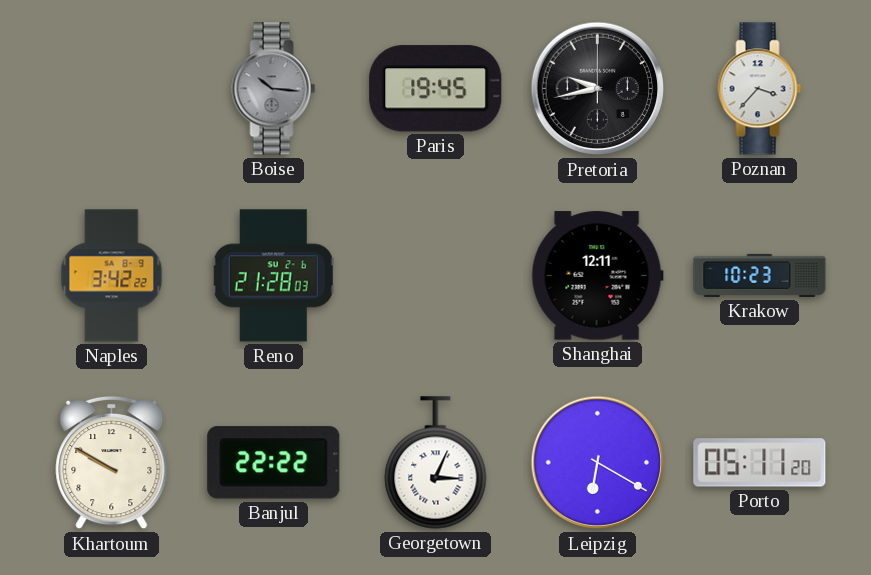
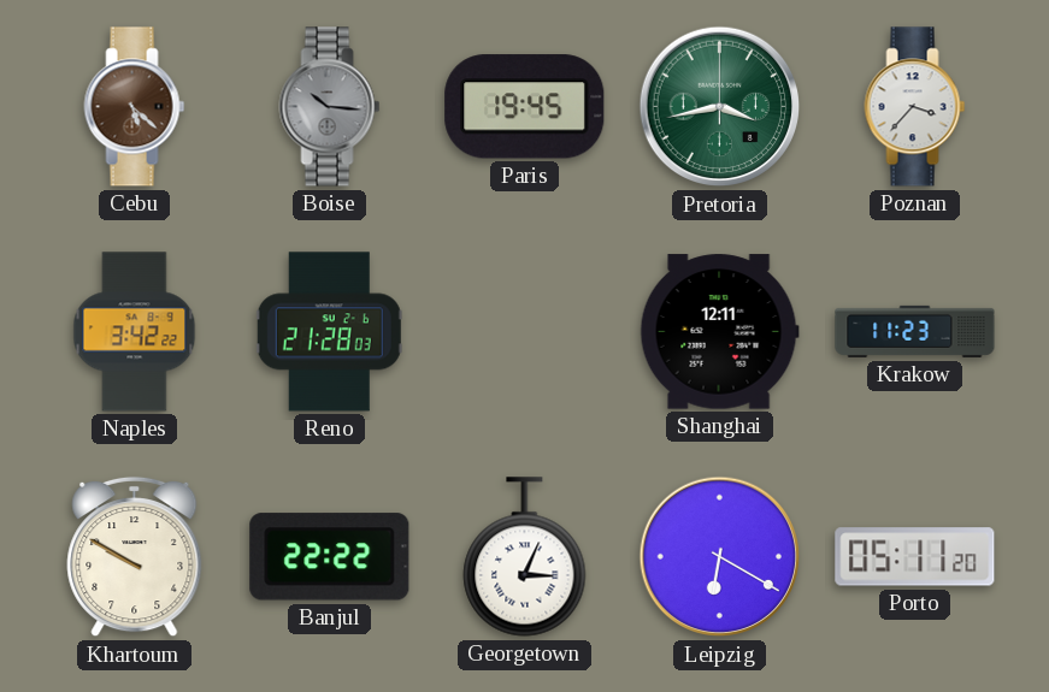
Cebu: none -> 5:22 (135, 107)
Pretoria: 9:43 -> 3:43 (720, 107)
Pretoria dial: black -> green (720, 107)
Krakow: 10:23 -> 11:23 (915, 331)
